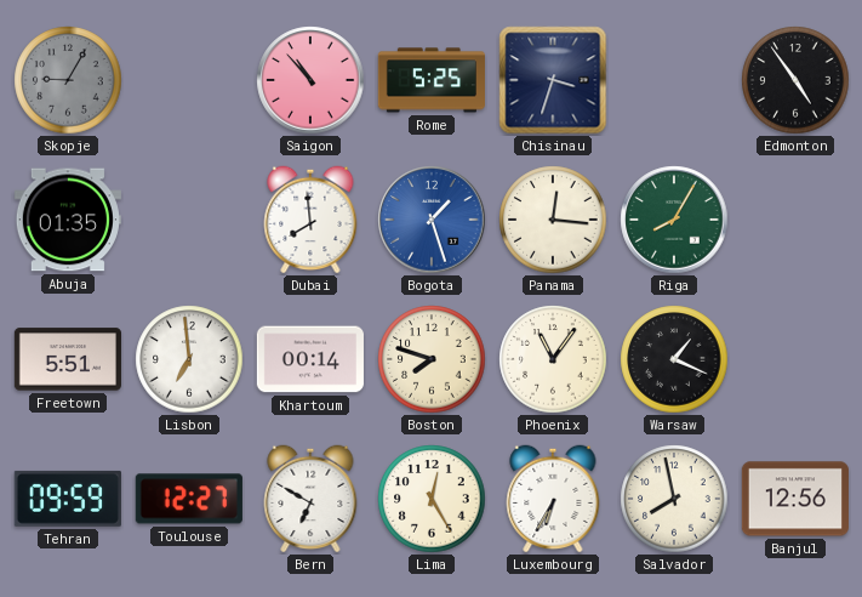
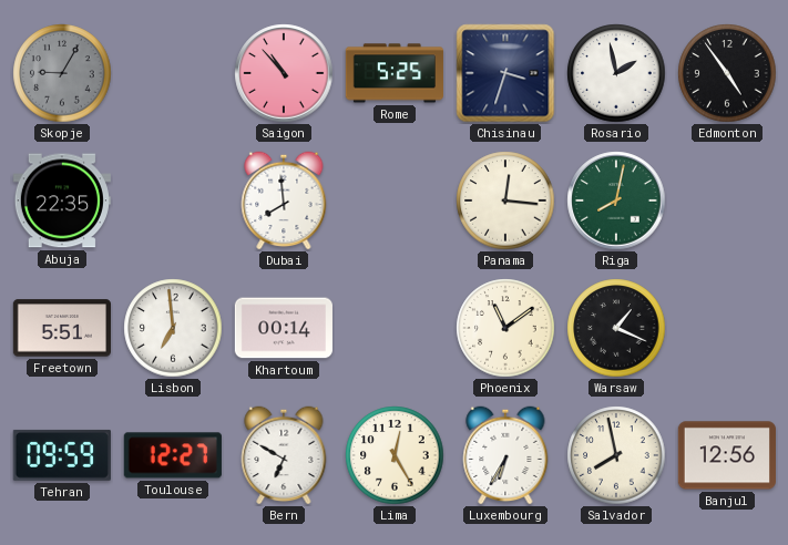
Rosario: none -> 1:58 (616, 73)
Abuja: 01:35 -> 22:35 (62, 200)
Bogota: 1:27 -> none (432, 220)
Riga: 8:05 -> 8:02 (616, 200)
Boston: 7:48 -> none (432, 359)
Phoenix: 11:06 -> 11:09 (505, 328)
